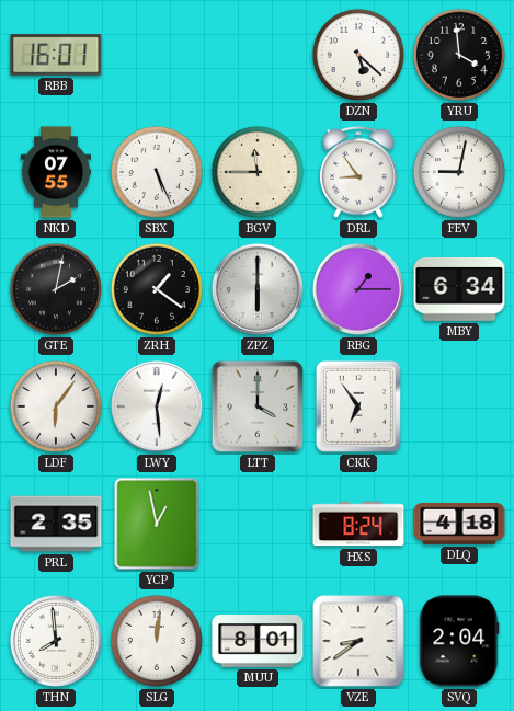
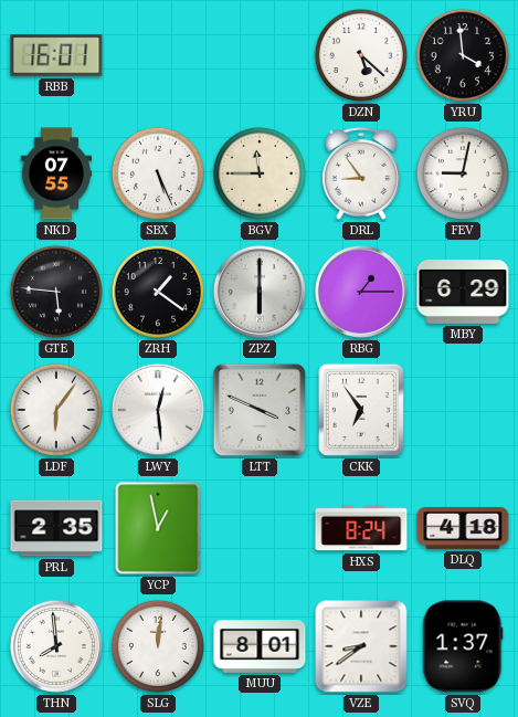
GTE: 2:02 -> 5:46 (56, 292)
MBY: 6:34 -> 6:29 (463, 292)
LTT: 4:00 -> 3:49 (260, 410)
SVQ: 2:04 -> 1:37 (463, 646)
